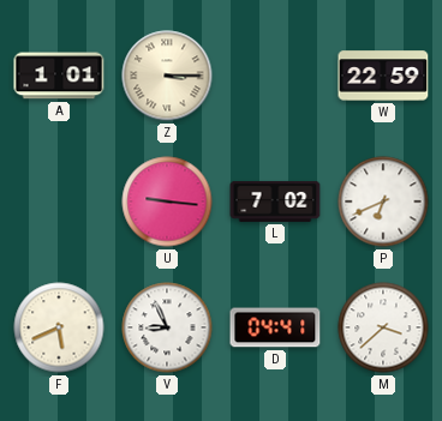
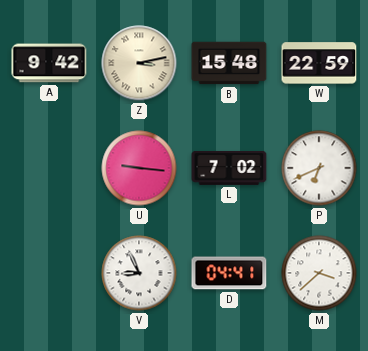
A: 1:01 -> 9:42 (49, 63)
Z: 3:15 -> 3:13 (139, 63)
B: none -> 15:48 (229, 63)
F: 5:41 -> none (59, 327)
